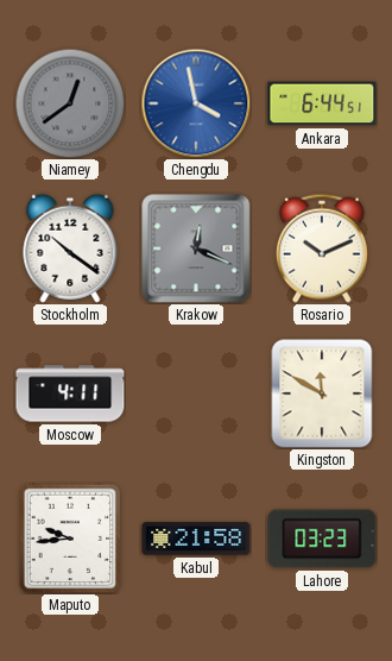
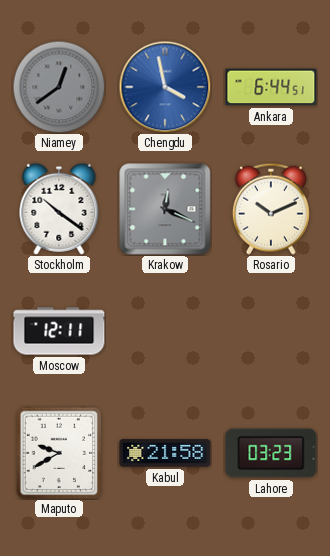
Moscow: 4:11 -> 12:11 (59, 331)
Kingston: 11:50 -> none (322, 394)
Maputo: 9:44 -> 9:40 (59, 453)
